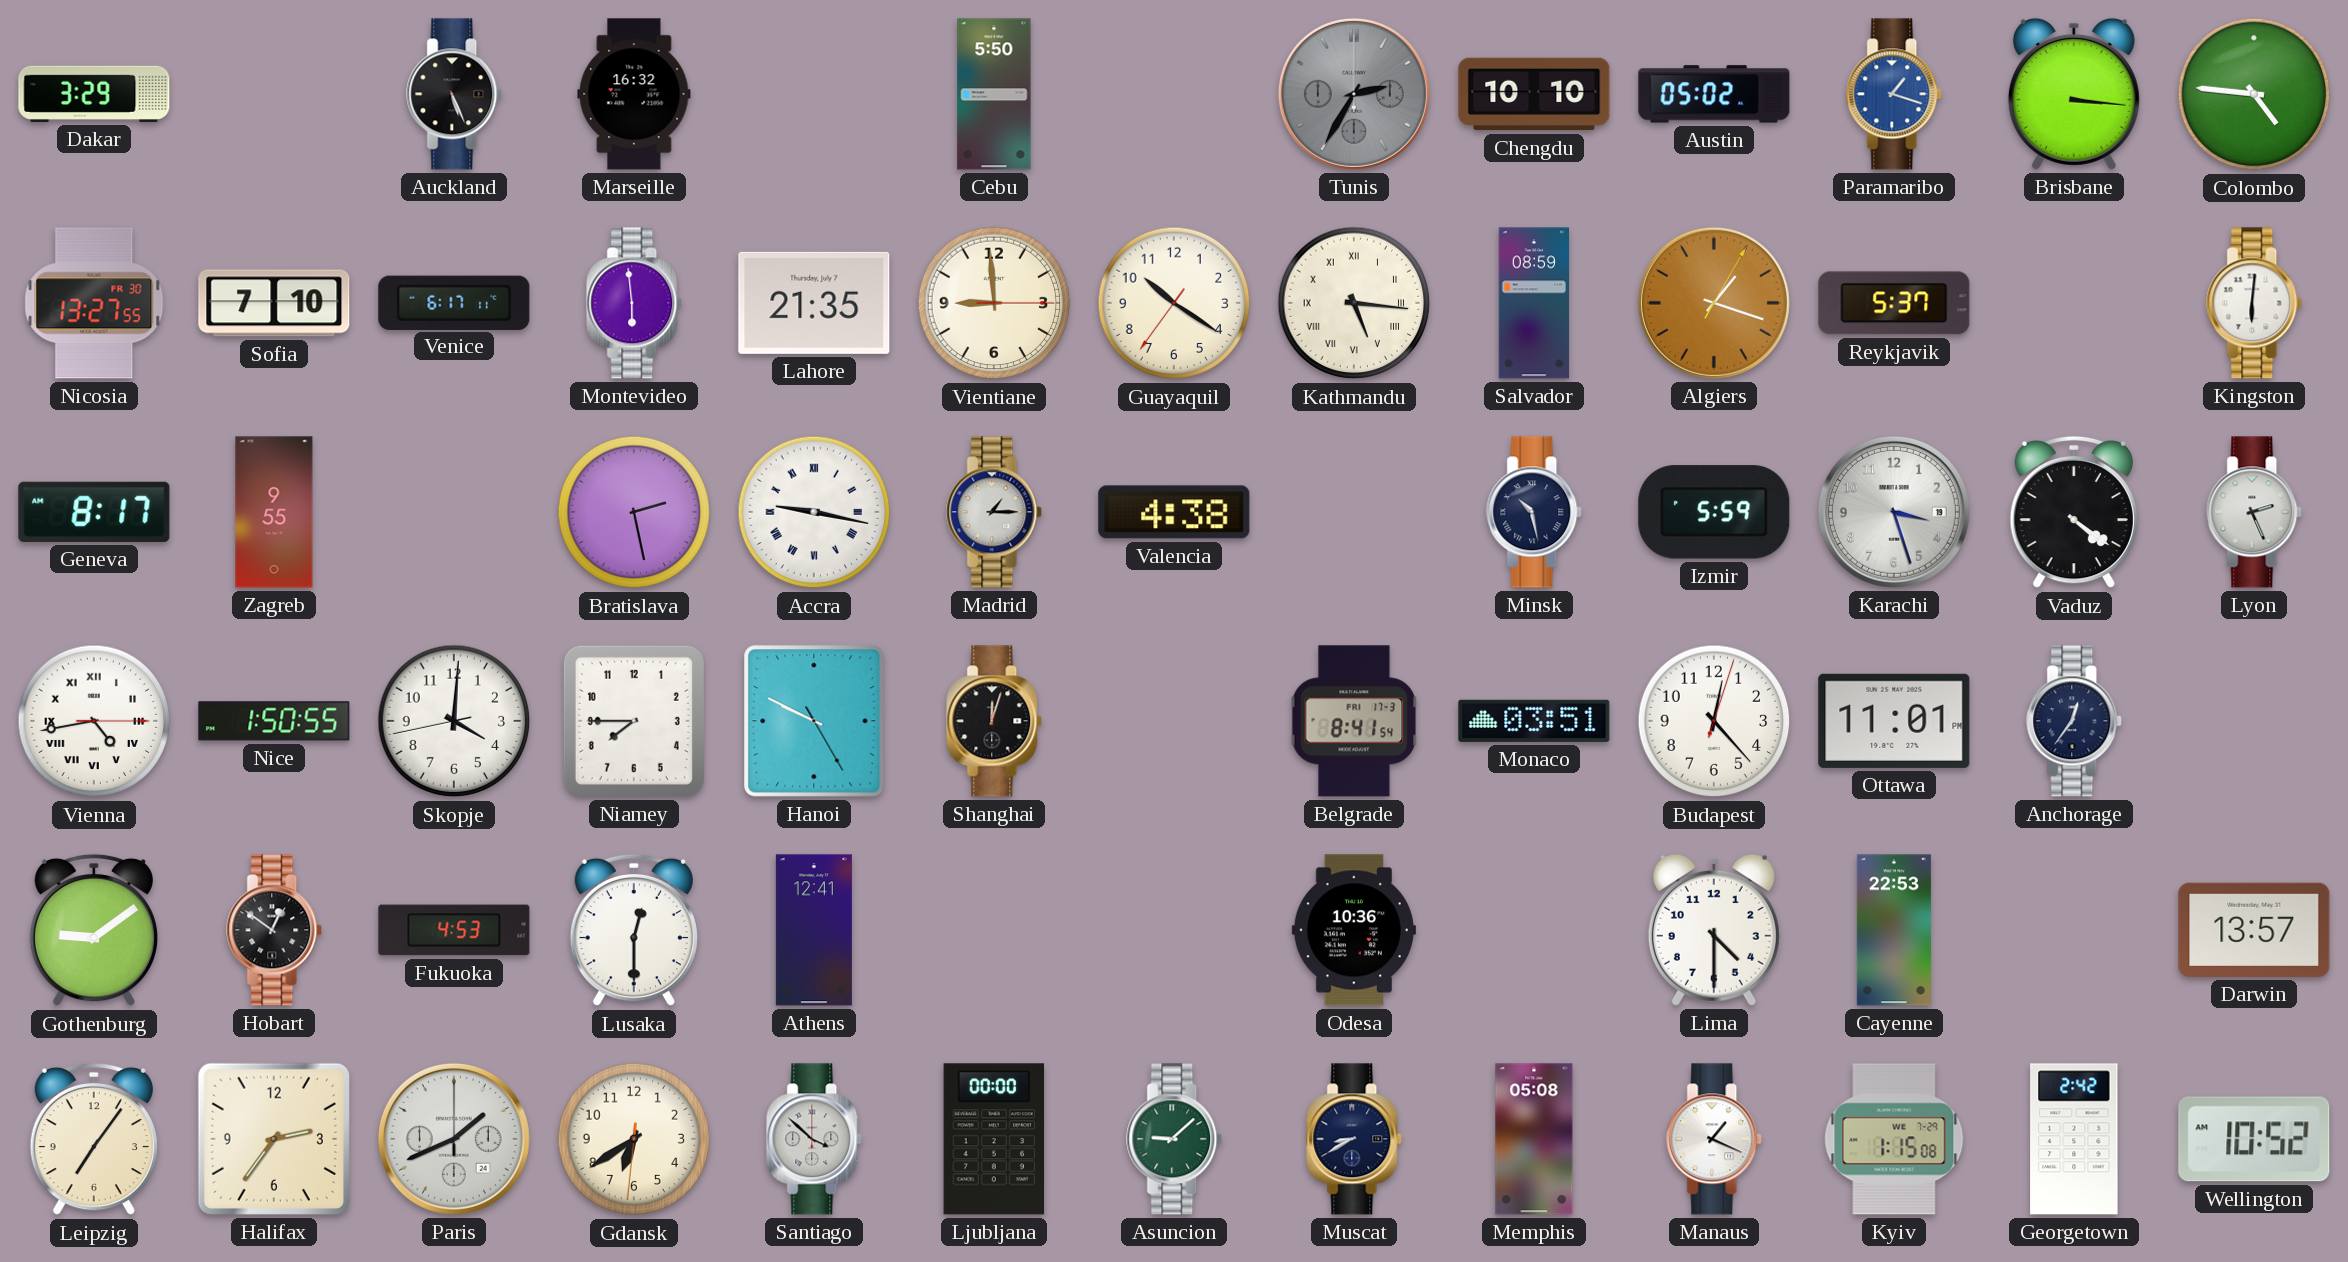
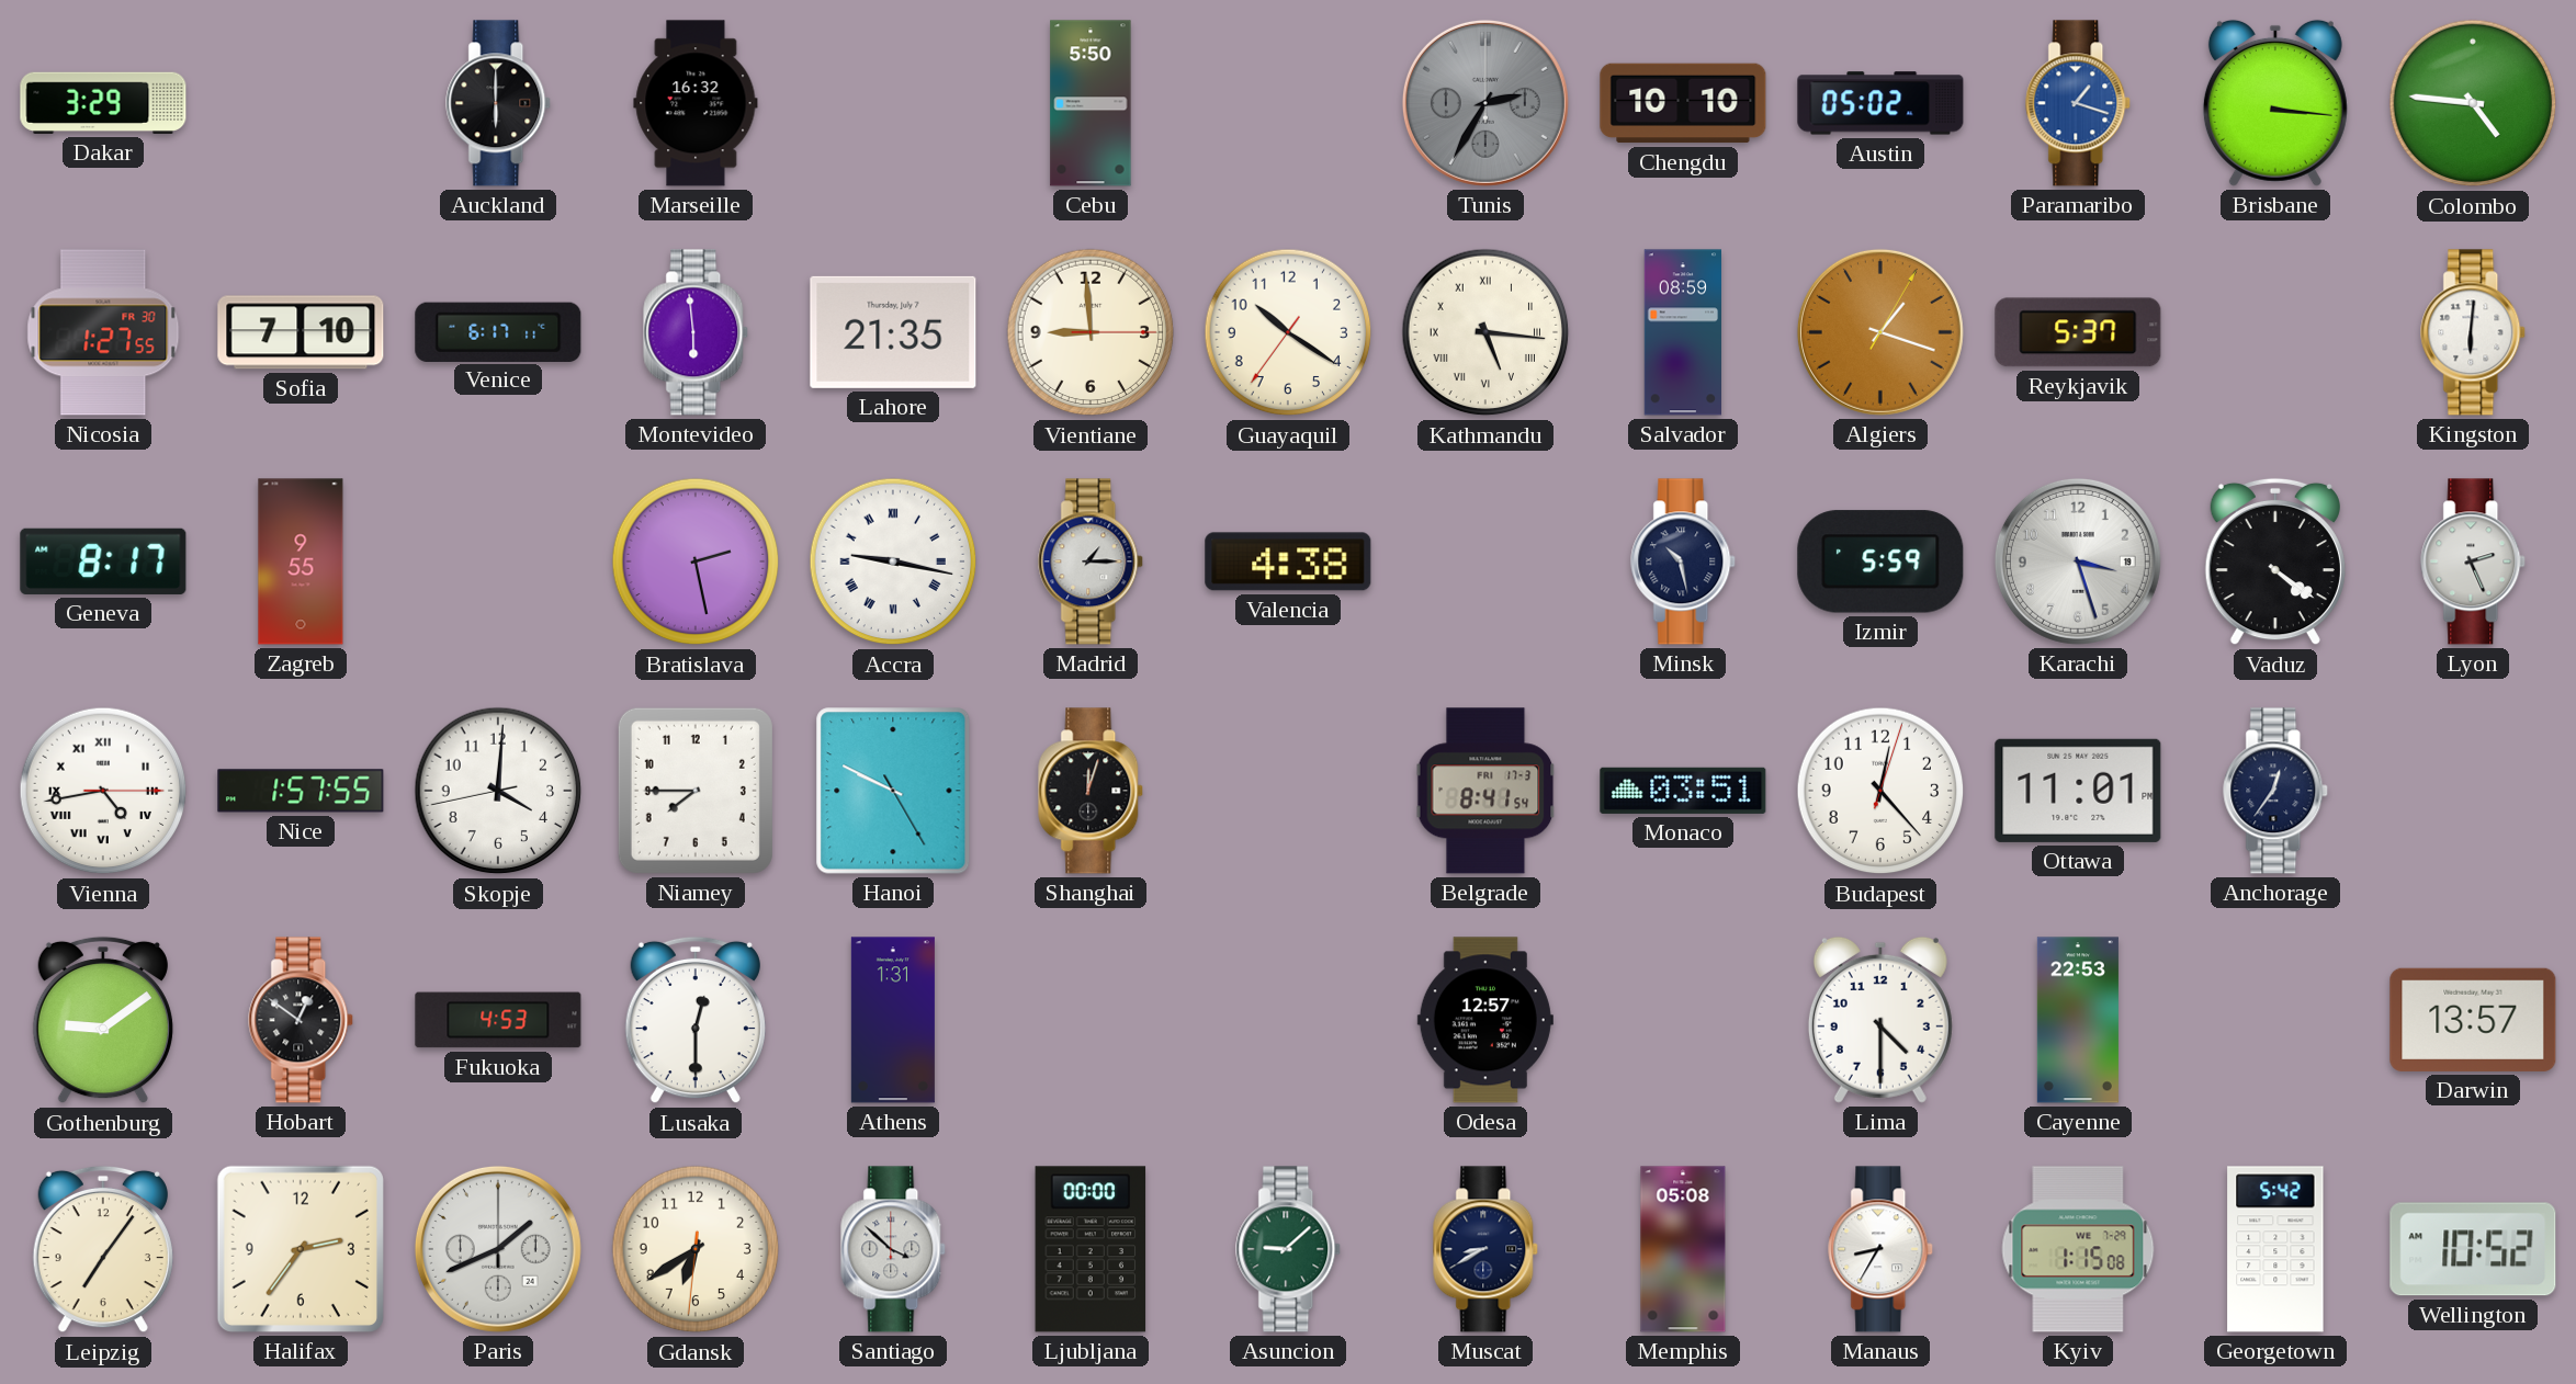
Auckland: 5:26 -> 6:00 (499, 103)
Nicosia: 13:27 -> 1:27 (103, 332)
Nice: 1:50 -> 1:57 (301, 791)
Athens: 12:41 -> 1:31 (893, 1020)
Odesa: 10:36 -> 12:57 (1485, 1020)
Manaus: 1:19 -> 8:35 (1882, 1249)
Georgetown: 2:42 -> 5:42 (2275, 1249)
